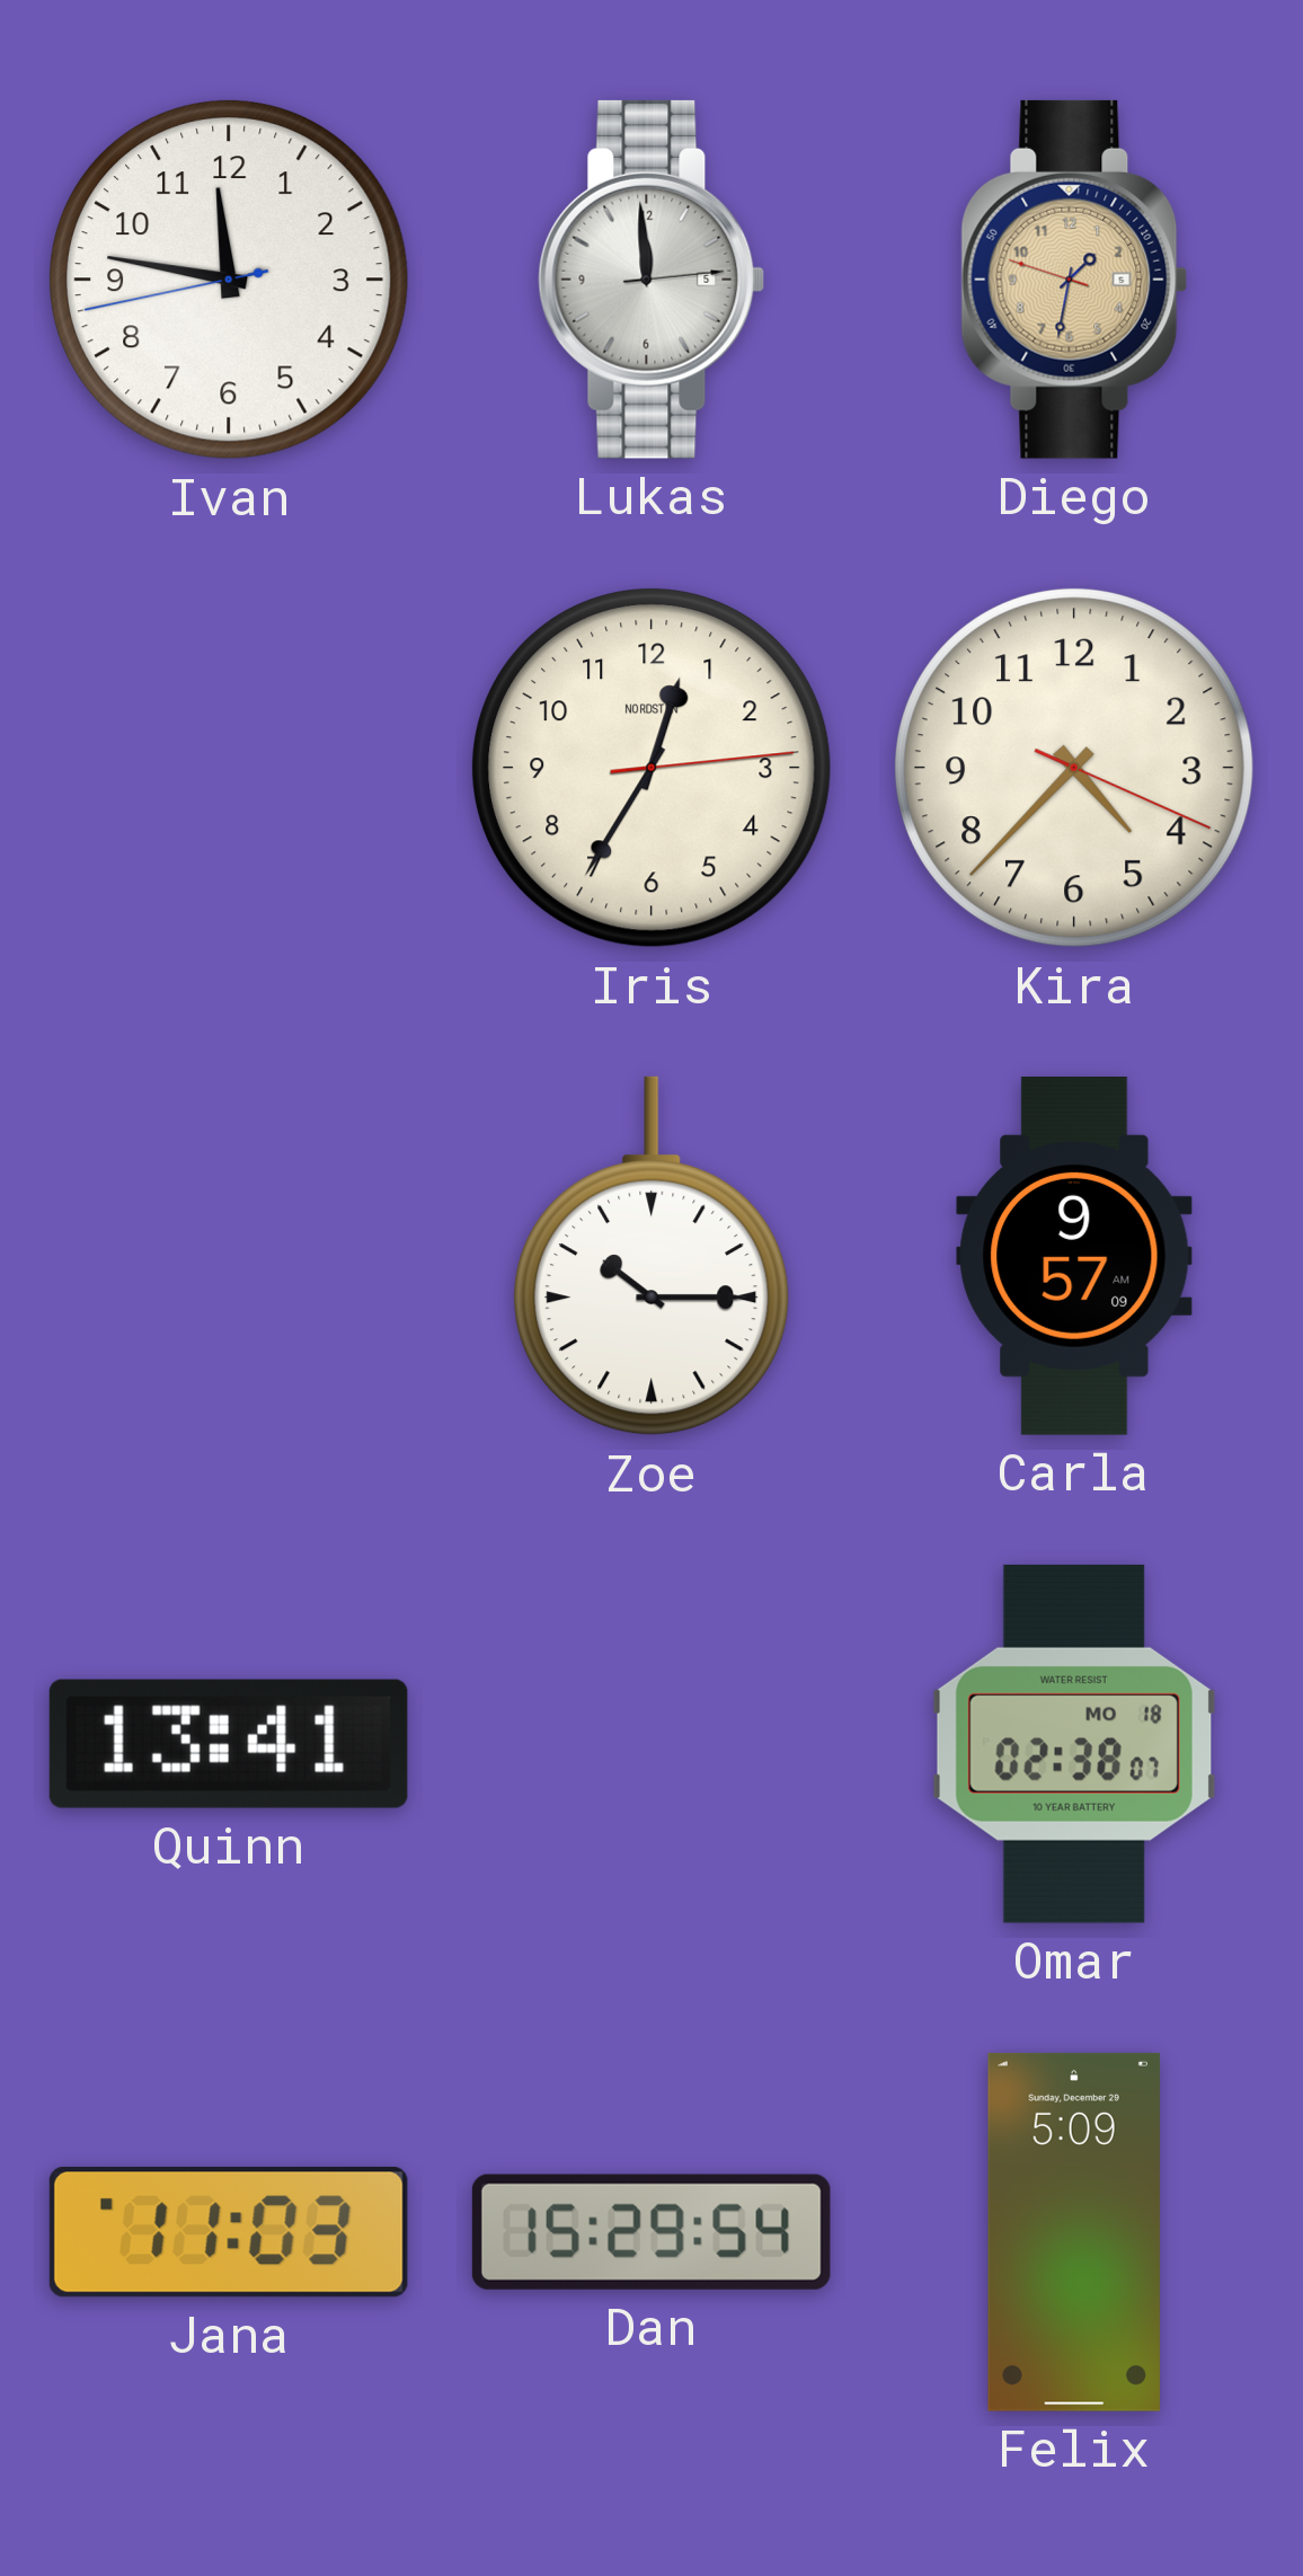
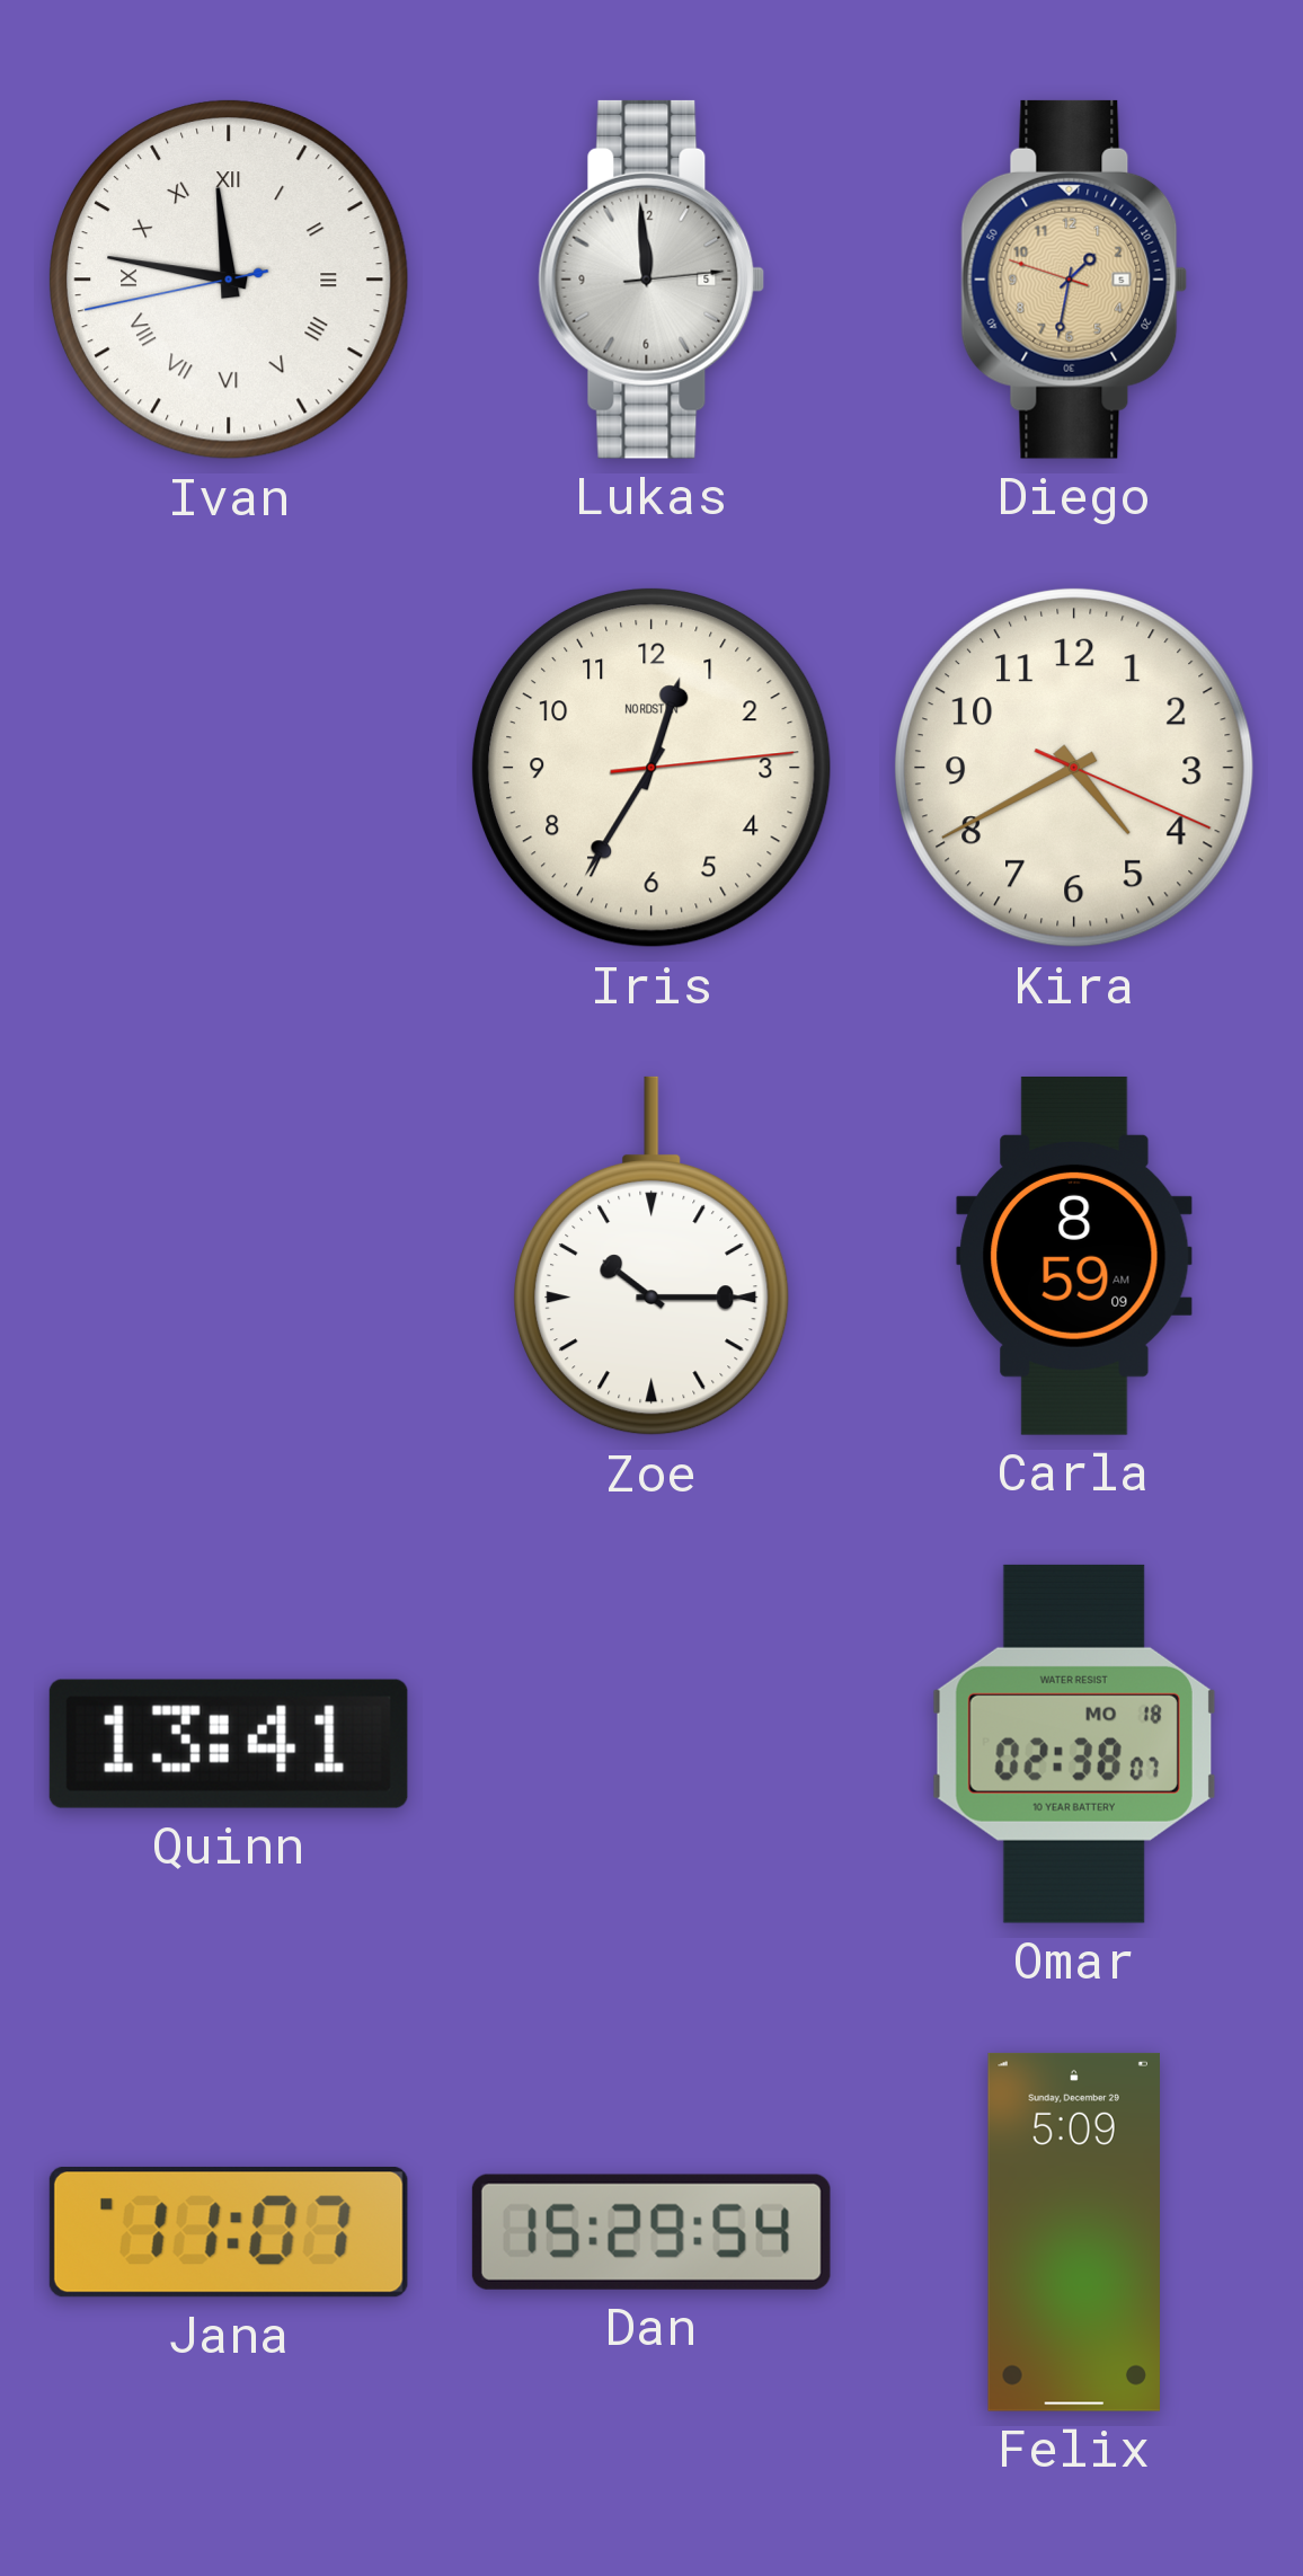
Ivan numerals: Arabic -> Roman (229, 280)
Kira: 4:37 -> 4:40 (1074, 768)
Carla: 9:57 -> 8:59 (1074, 1256)
Jana: 11:03 -> 11:07 (229, 2232)
